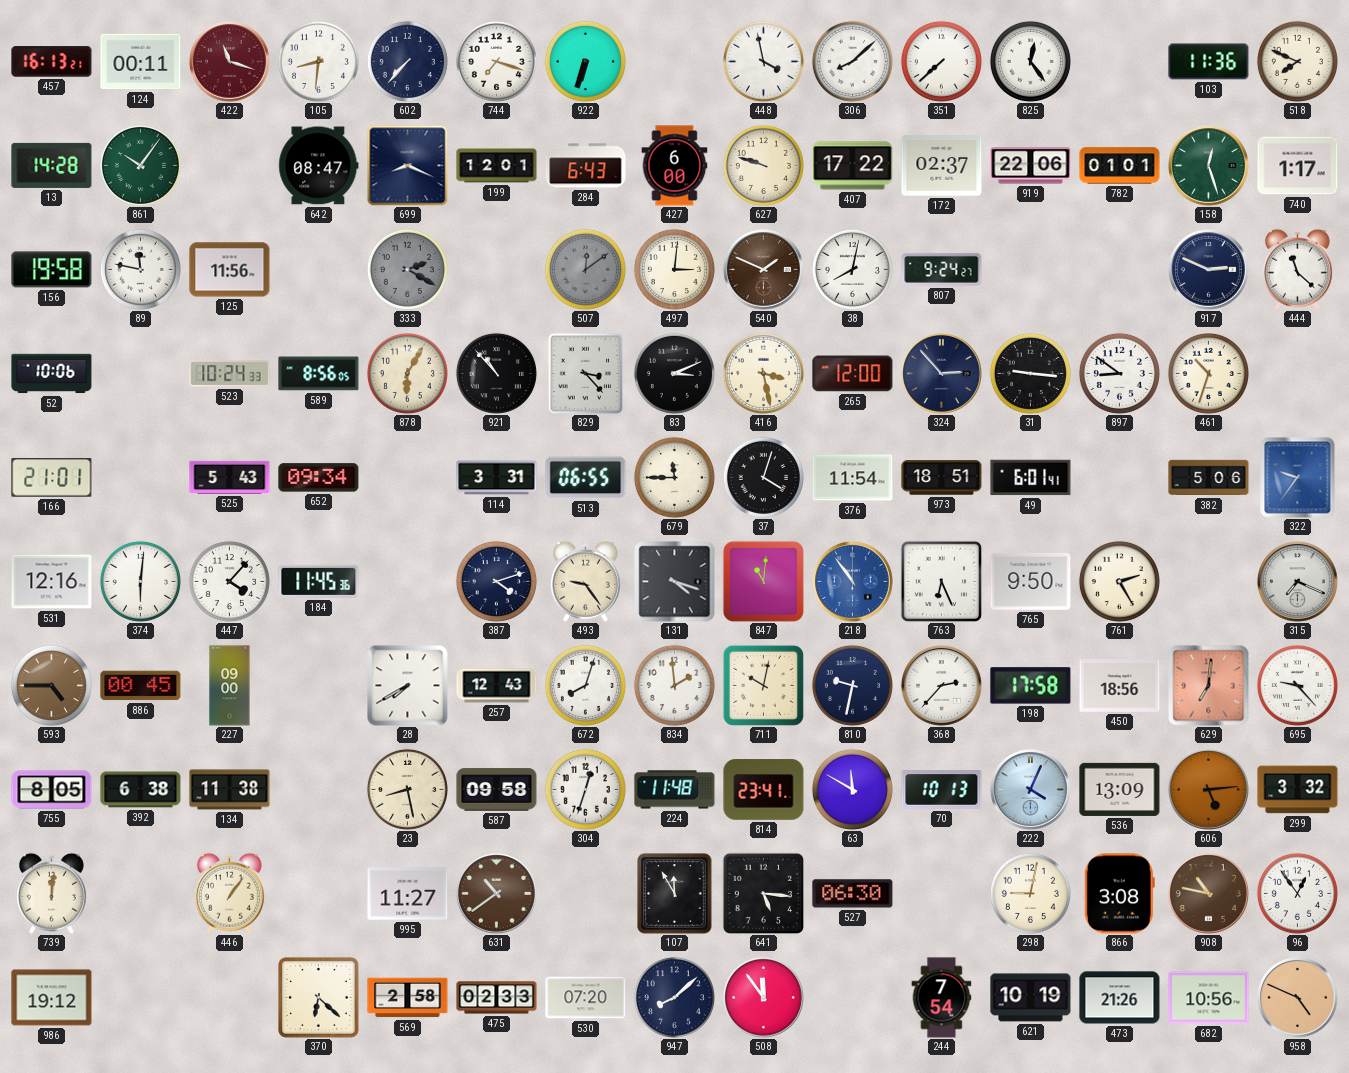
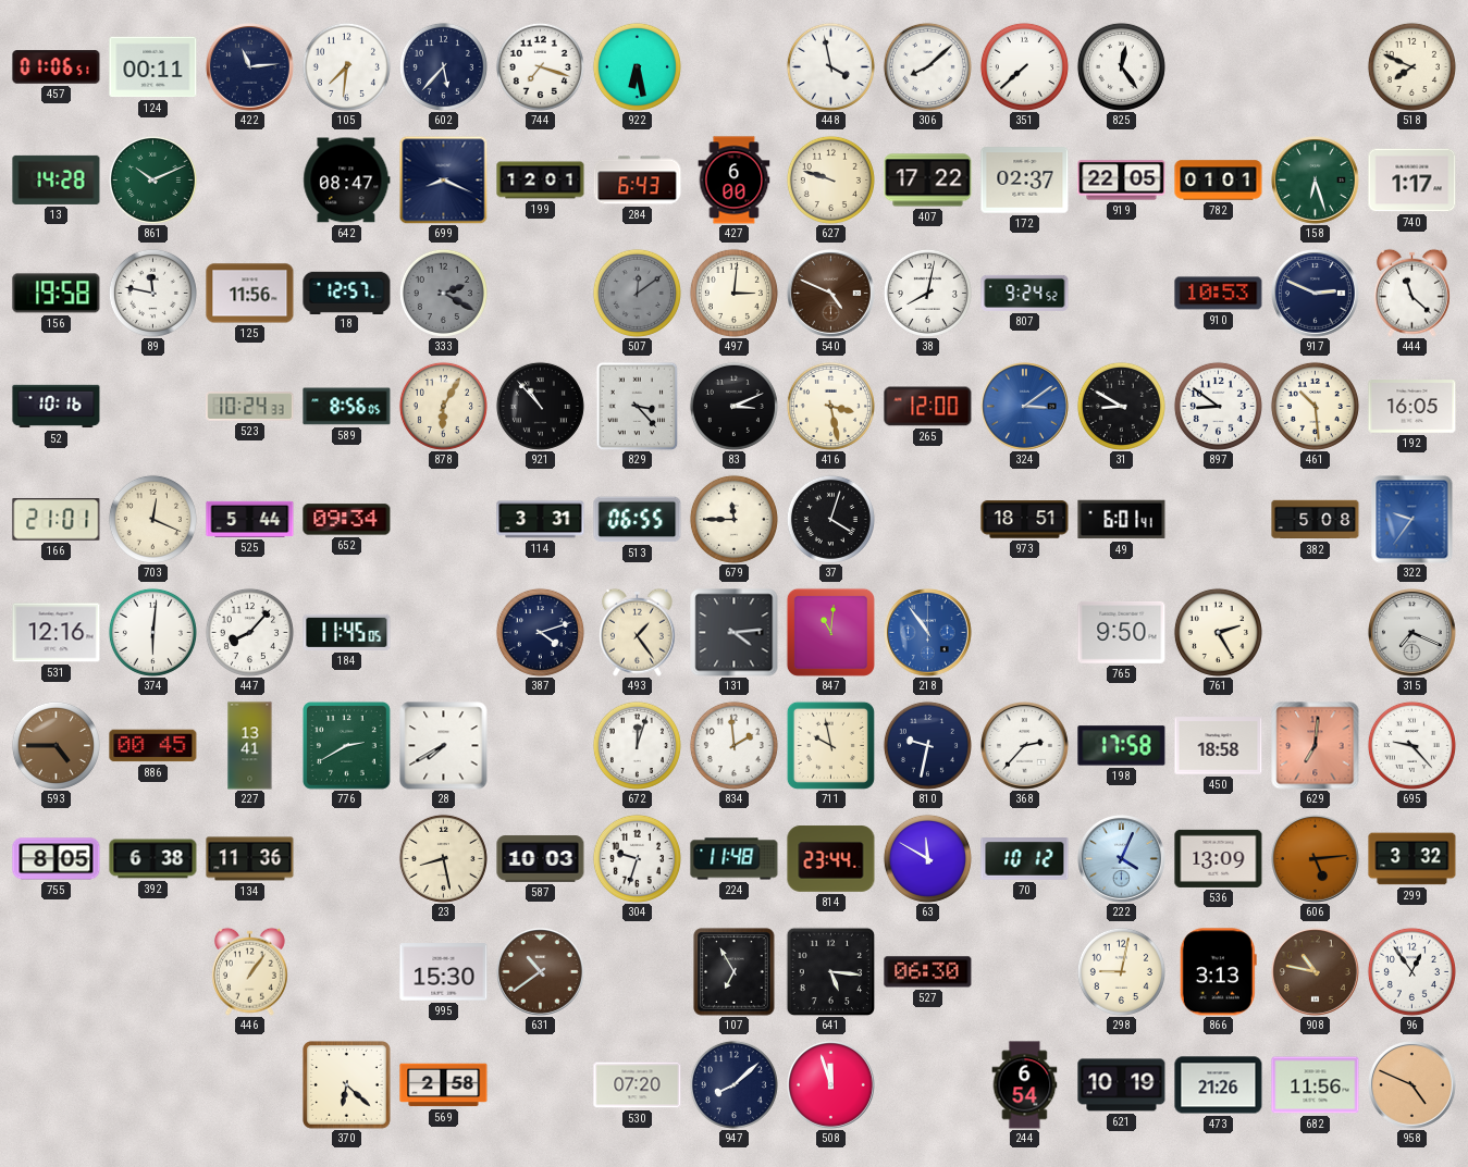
457: 16:13 -> 01:06 (57, 67)
422: 11:18 -> 11:14 (250, 67)
422 dial: burgundy -> navy (250, 67)
105: 8:31 -> 7:31 (346, 66)
602: 7:37 -> 5:37 (443, 66)
922: 6:33 -> 6:28 (637, 66)
103: 11:36 -> none (1209, 62)
861: 10:06 -> 10:11 (152, 179)
919: 22:06 -> 22:05 (1122, 181)
158: 12:27 -> 6:27 (1316, 181)
18: none -> 12:57 (347, 293)
540: 1:49 -> 4:49 (831, 294)
807: 9:24:27 -> 9:24:52 (1025, 293)
910: none -> 10:53 (1219, 294)
52: 10:06 -> 10:16 (57, 407)
324: 2:53 -> 3:09 (1025, 407)
324 dial: navy -> blue (1025, 407)
31: 9:16 -> 8:50 (1121, 406)
461: 10:33 -> 10:29 (1315, 406)
192: none -> 16:05 (1413, 407)
703: none -> 12:19 (152, 519)
525: 5:43 -> 5:44 (250, 519)
376: 11:54 -> none (853, 478)
382: 5:06 -> 5:08 (1316, 520)
447: 4:07 -> 8:07 (249, 632)
184: 11:45:36 -> 11:45:05 (347, 632)
493: 9:24 -> 1:24 (637, 632)
131: 4:18 -> 4:14 (735, 633)
763: 6:26 -> none (941, 581)
227: 09:00 -> 13:41 (250, 746)
776: none -> 2:40 (347, 746)
257: 12:43 -> none (497, 686)
672: 8:03 -> 12:03 (637, 745)
711: 10:02 -> 9:58 (830, 745)
450: 18:56 -> 18:58 (1219, 746)
134: 11:38 -> 11:36 (250, 859)
587: 09:58 -> 10:03 (541, 859)
304: 12:33 -> 9:33 (637, 858)
814: 23:41 -> 23:44 (831, 859)
70: 10:13 -> 10:12 (1025, 859)
739: 12:01 -> none (51, 893)
995: 11:27 -> 15:30 (444, 972)
107: 11:55 -> 6:55 (735, 972)
866: 3:08 -> 3:13 (1218, 972)
986: 19:12 -> none (52, 998)
475: 02:33 -> none (497, 998)
508: 11:54 -> 11:57 (831, 1085)
244: 7:54 -> 6:54 (1025, 1085)
682: 10:56 -> 11:56 (1316, 1085)
